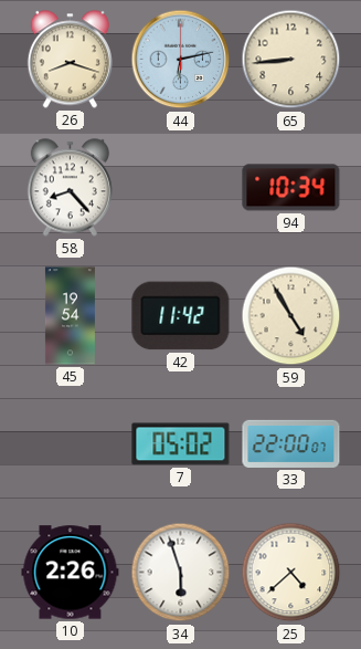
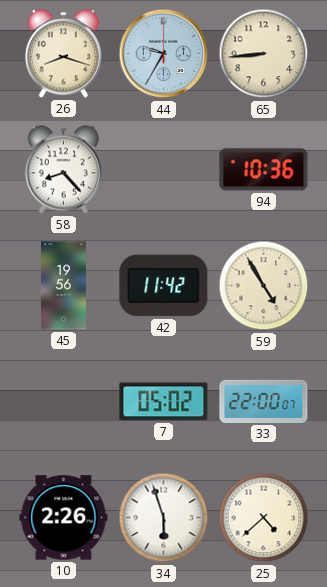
44: 6:13 -> 9:35 (164, 54)
94: 10:34 -> 10:36 (264, 170)
45: 19:54 -> 19:56 (63, 286)
